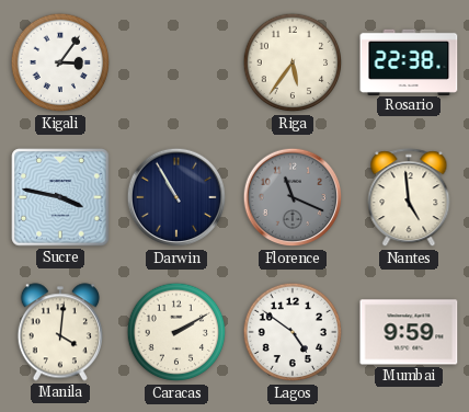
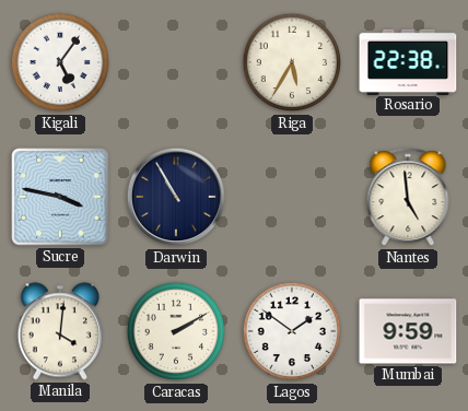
Kigali: 3:06 -> 5:06 (60, 62)
Riga: 5:36 -> 5:35 (292, 62)
Florence: 11:19 -> none (293, 197)
Lagos: 4:51 -> 1:51 (292, 331)
